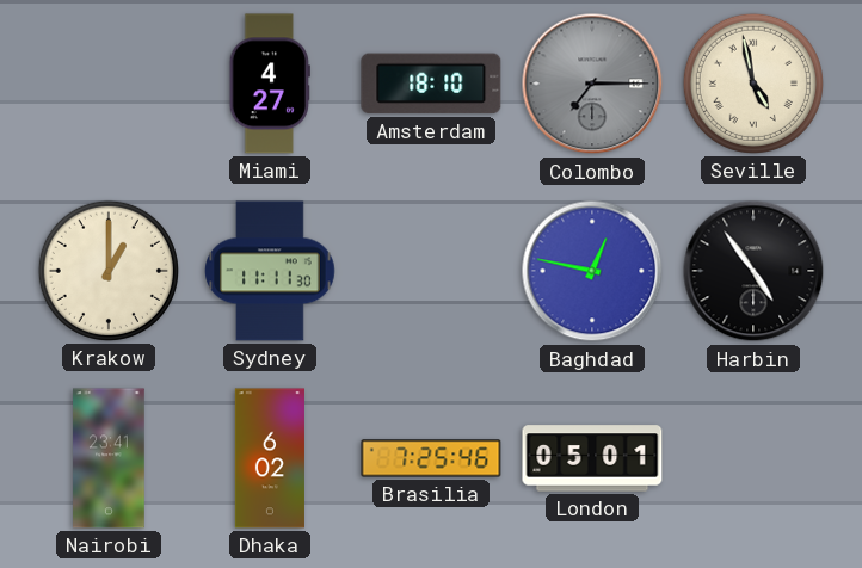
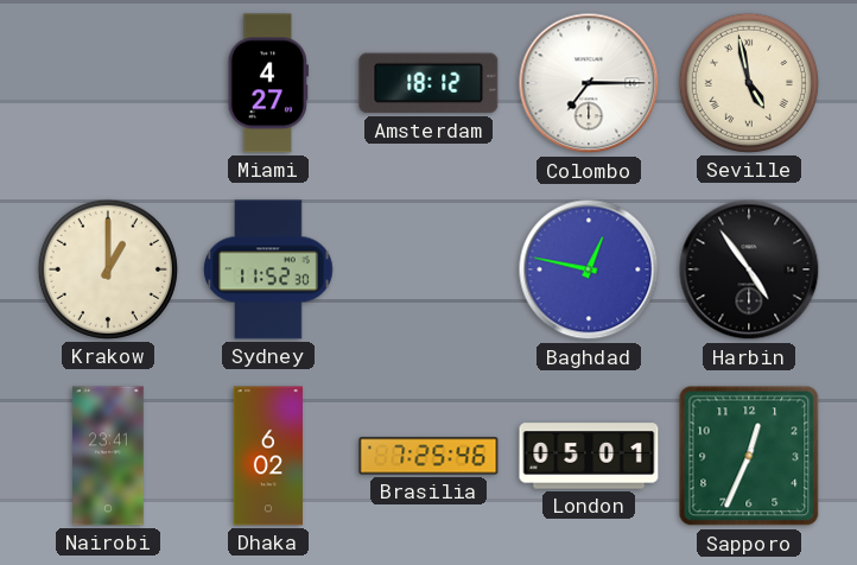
Amsterdam: 18:10 -> 18:12 (429, 83)
Colombo dial: grey -> white (589, 83)
Sydney: 11:11 -> 11:52 (268, 269)
Sapporo: none -> 12:34 (749, 456)
